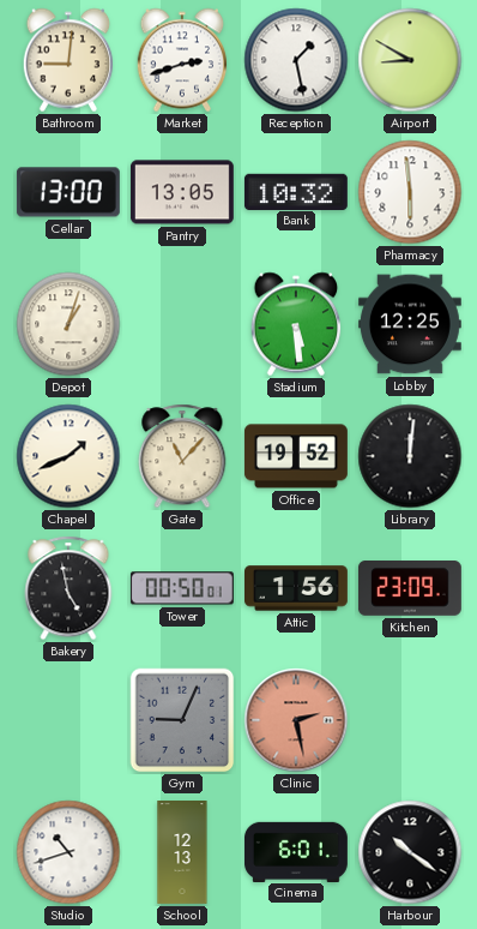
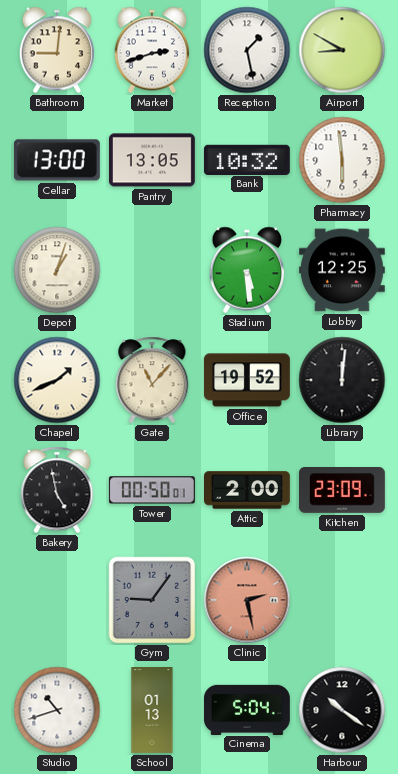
Attic: 1:56 -> 2:00 (248, 490)
Gym: 9:04 -> 9:06 (152, 600)
School: 12:13 -> 01:13 (152, 711)
Cinema: 6:01 -> 5:04 (248, 709)
